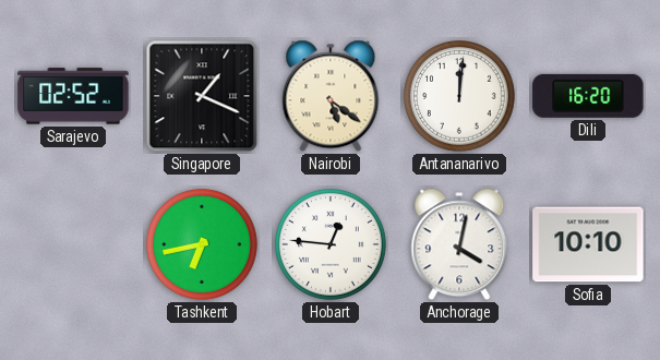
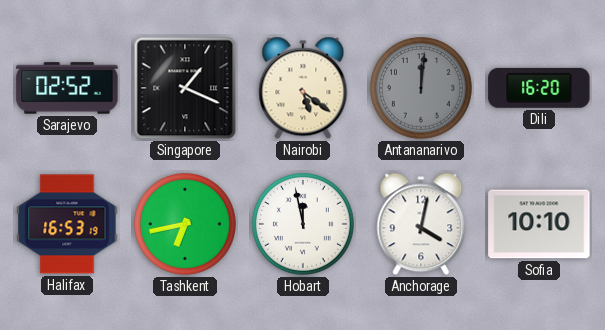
Antananarivo dial: white -> grey (422, 89)
Halifax: none -> 16:53 (67, 224)
Hobart: 12:46 -> 11:58 (304, 225)
